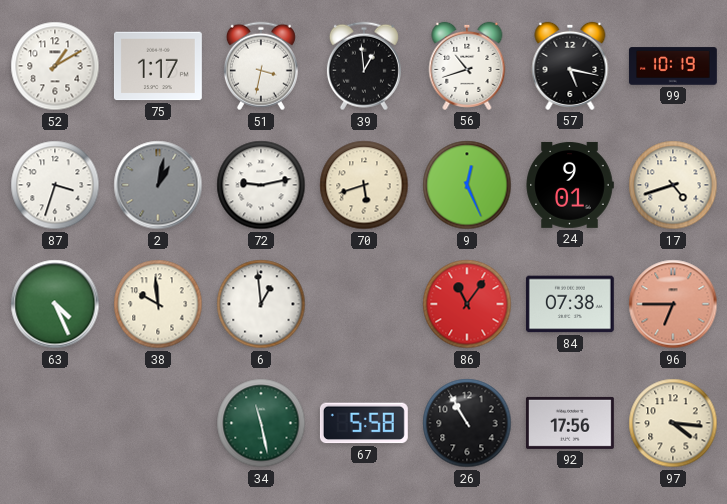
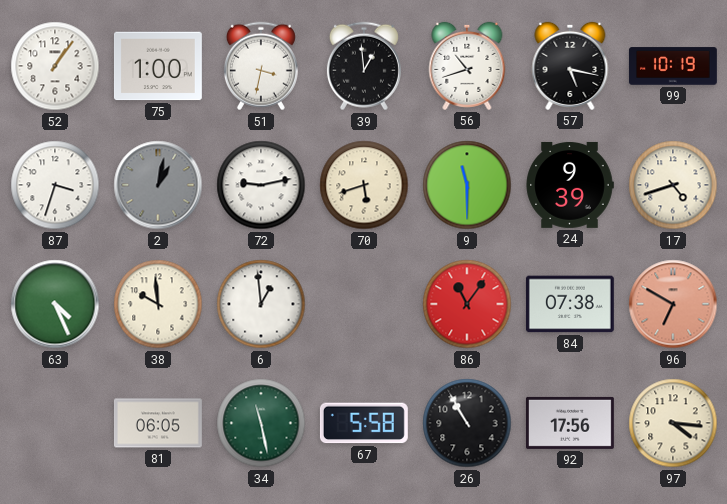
52: 1:10 -> 1:06 (55, 66)
75: 1:17 -> 1:00 (158, 66)
9: 12:26 -> 11:30 (467, 185)
24: 9:01 -> 9:39 (570, 185)
96: 6:45 -> 6:50 (673, 304)
81: none -> 06:05 (158, 423)
